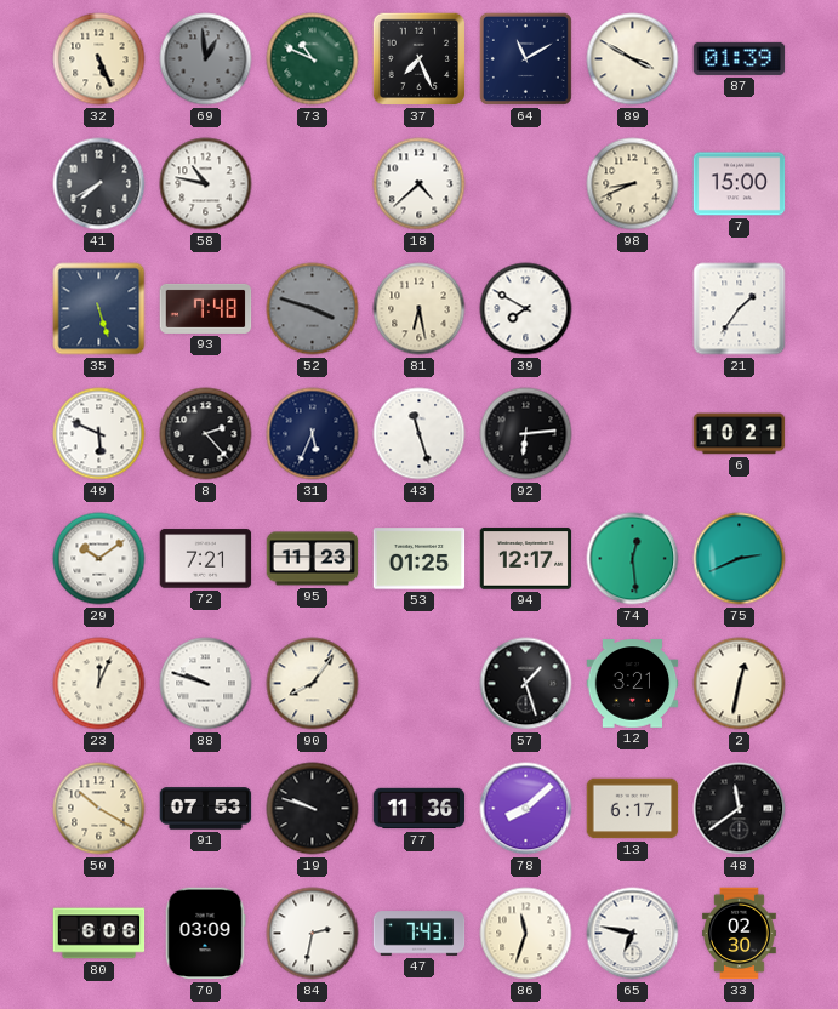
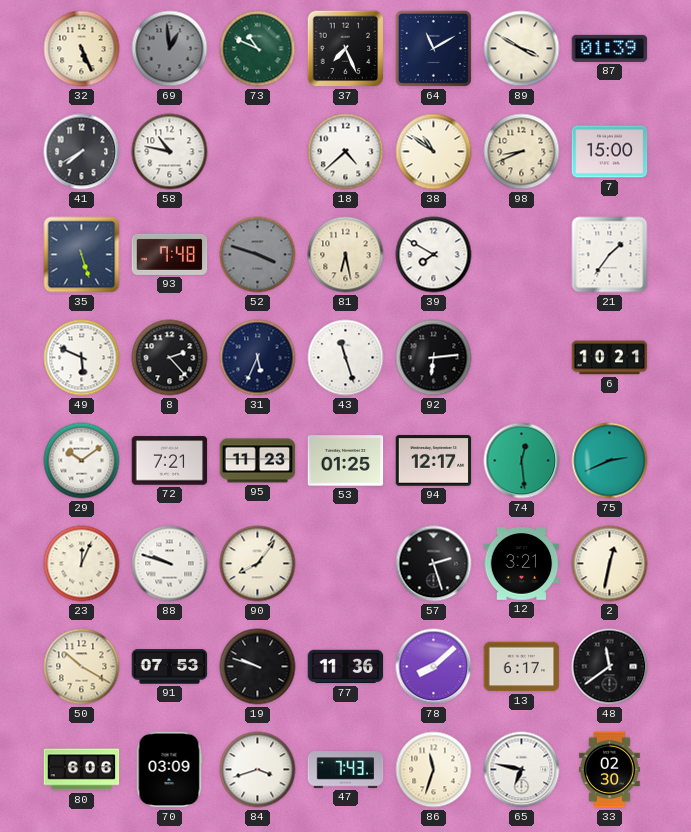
38: none -> 10:51 (434, 152)
57: 1:27 -> 2:27 (434, 564)
84: 2:32 -> 3:42 (258, 770)
